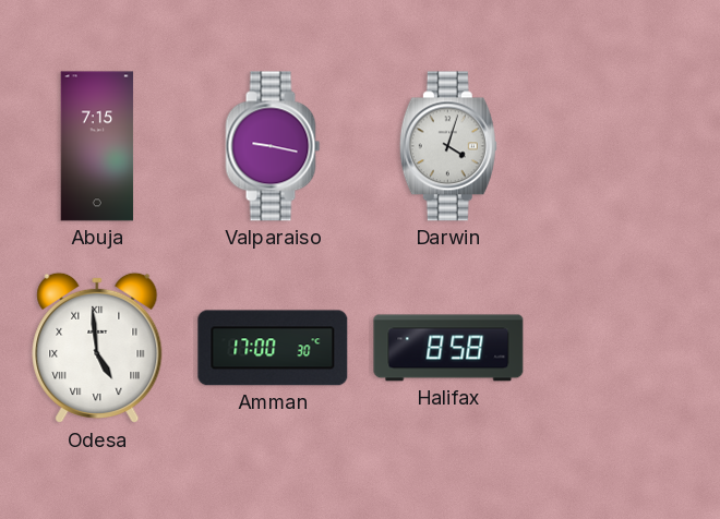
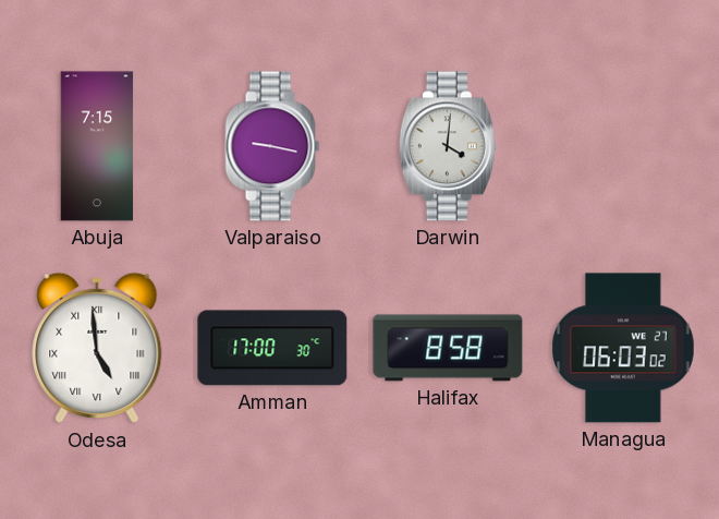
Darwin: 4:03 -> 4:01 (448, 146)
Managua: none -> 06:03 (624, 348)
